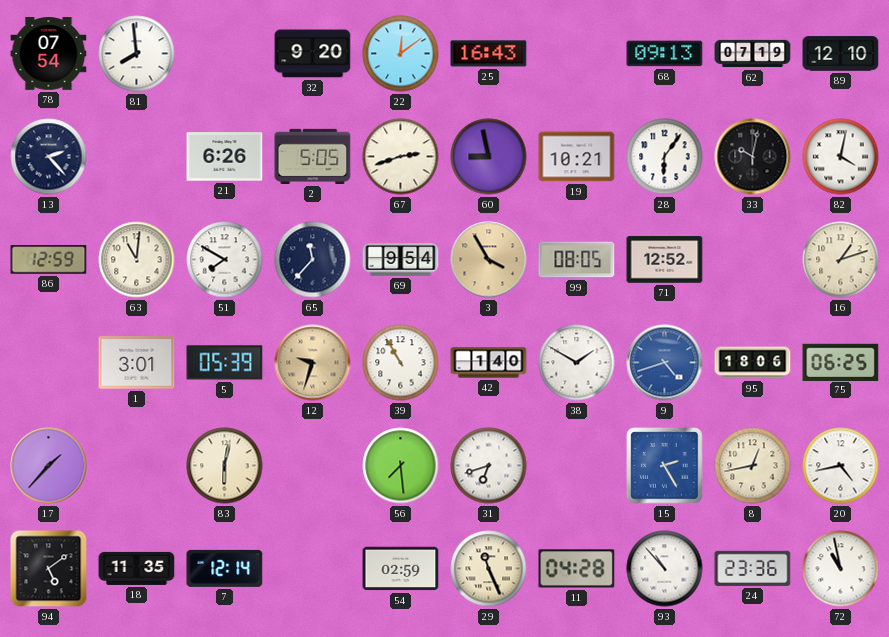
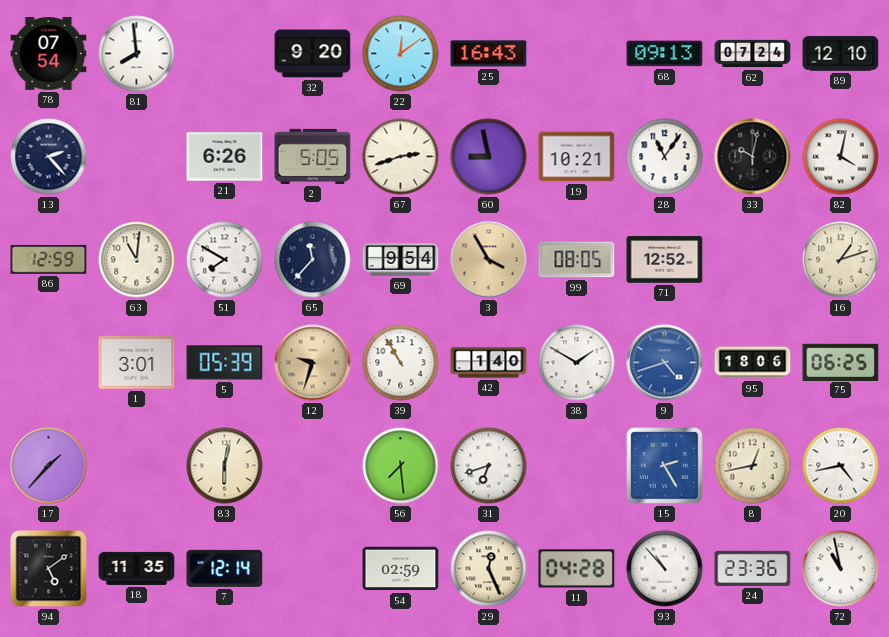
62: 07:19 -> 07:24 (753, 54)
28: 6:06 -> 11:06 (665, 157)
29: 11:26 -> 12:26 (489, 569)
